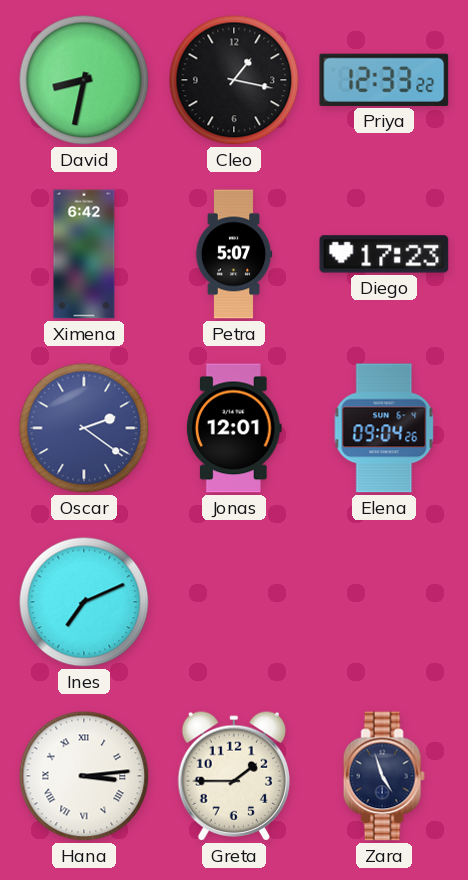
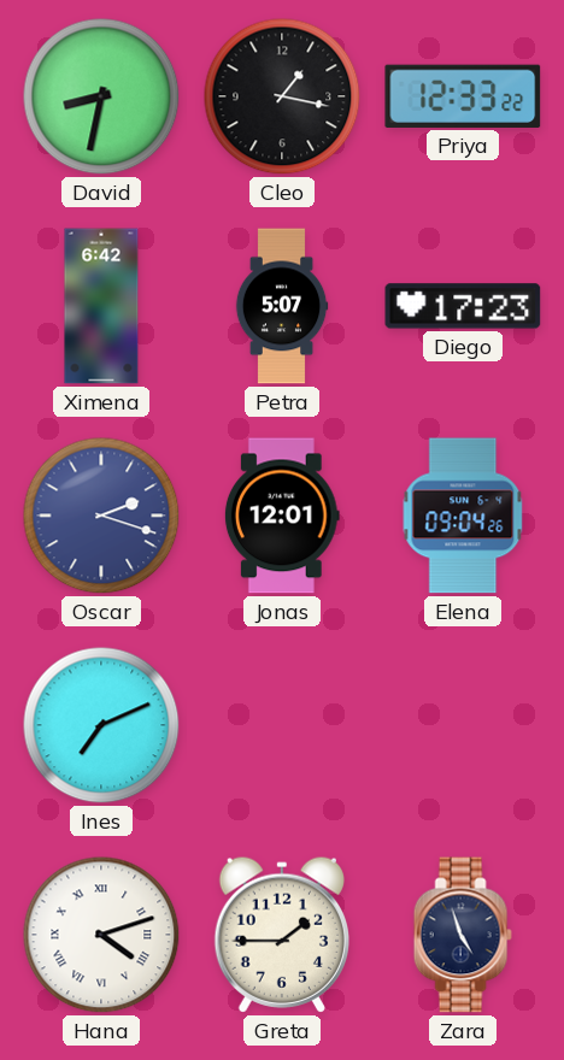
Oscar: 2:21 -> 2:18 (101, 516)
Hana: 3:14 -> 4:12 (101, 935)
